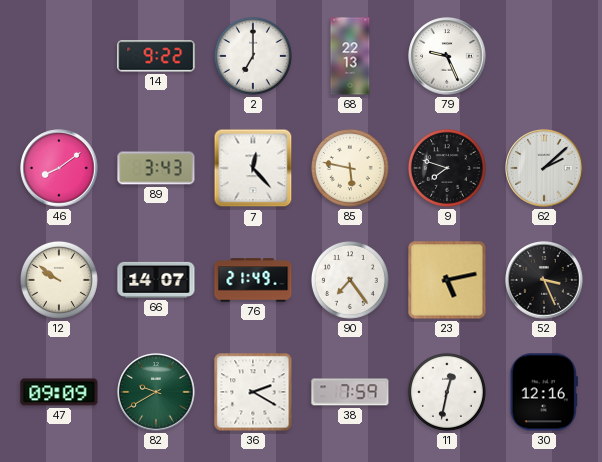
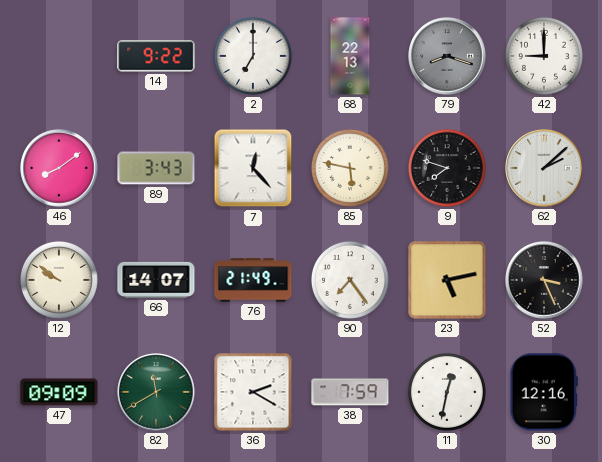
79: 9:26 -> 8:18 (447, 56)
79 dial: white -> grey (447, 56)
42: none -> 9:00 (544, 56)
82: 9:40 -> 11:40 (156, 392)
